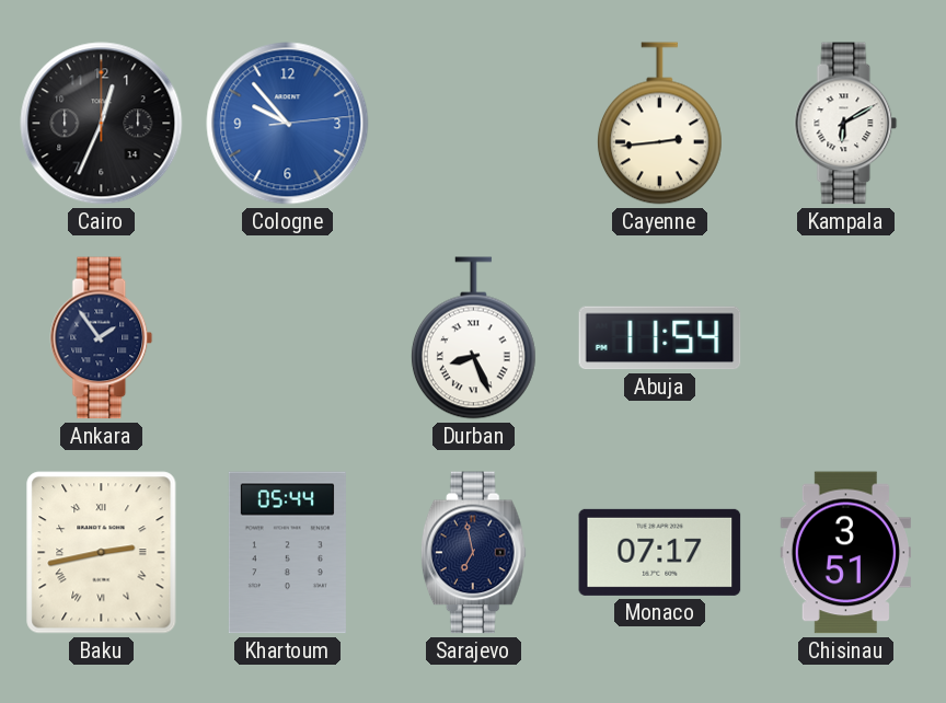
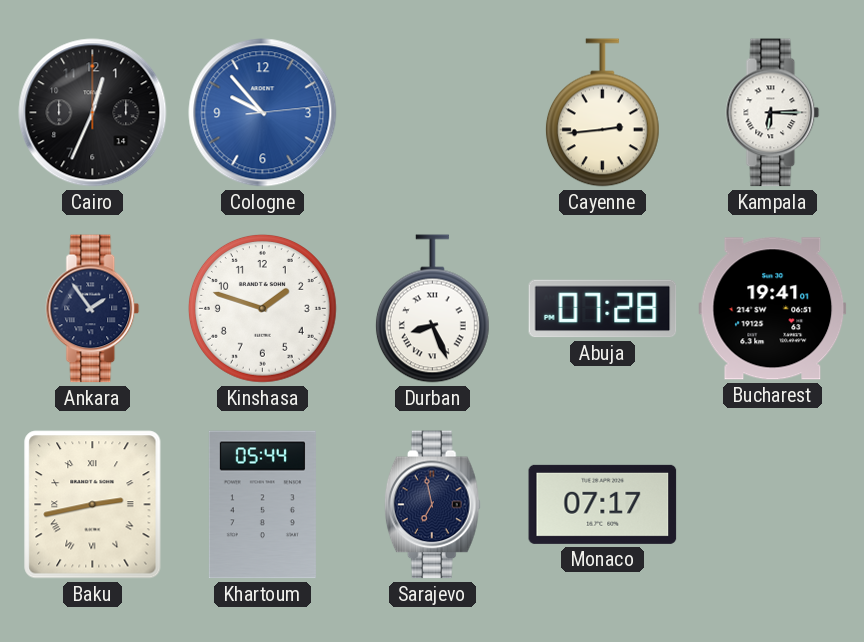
Kampala: 6:10 -> 6:15 (773, 113)
Kinshasa: none -> 1:48 (262, 308)
Abuja: 11:54 -> 07:28 (603, 309)
Bucharest: none -> 19:41 (773, 309)
Chisinau: 3:51 -> none (845, 553)
